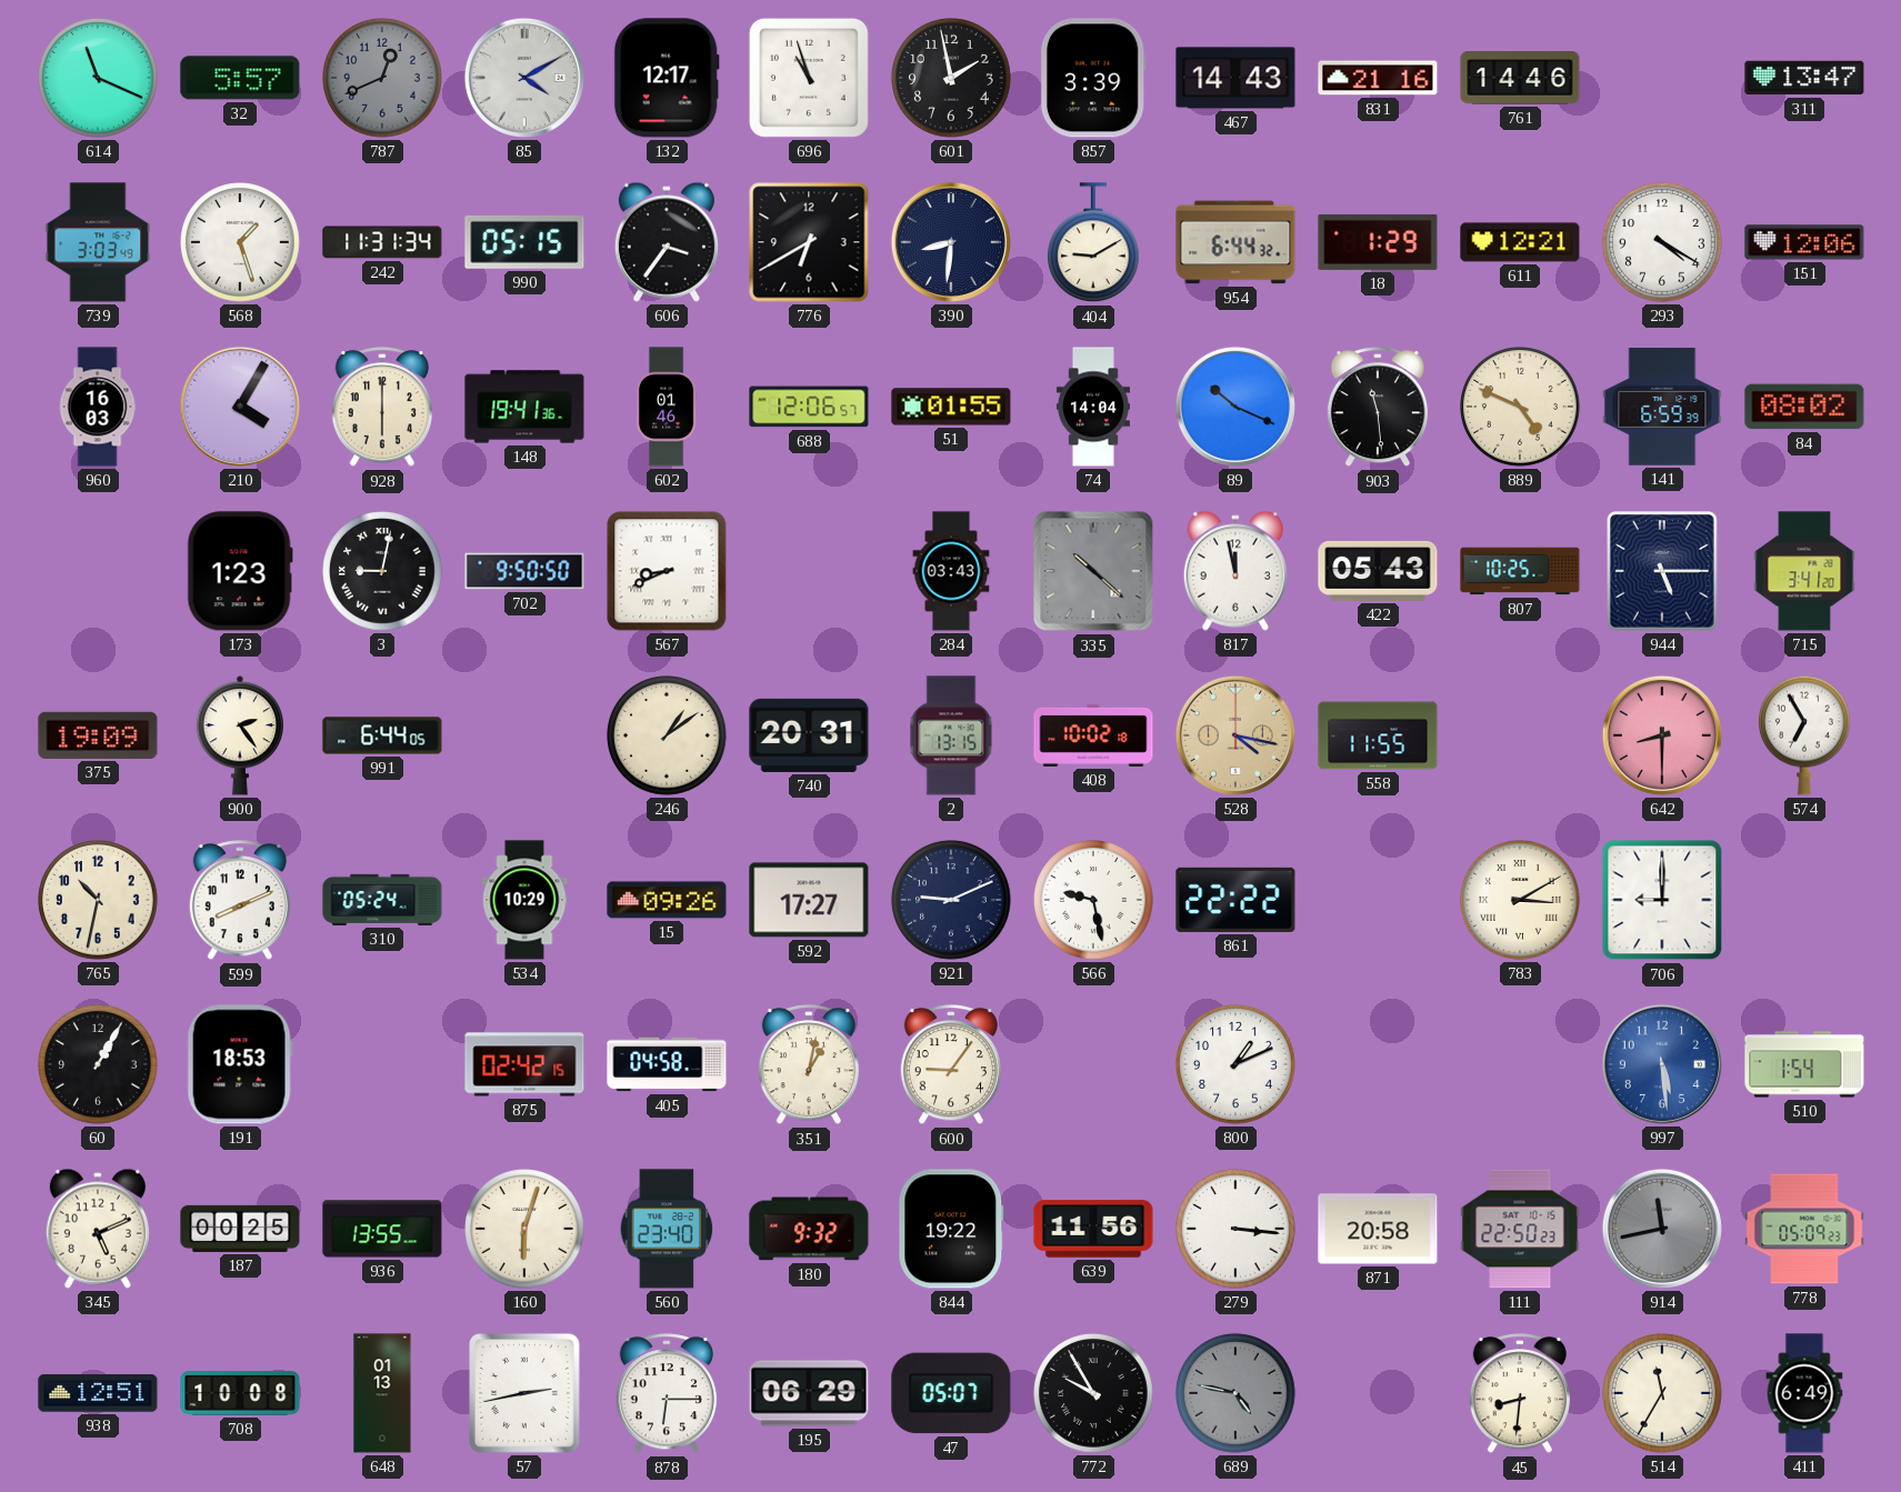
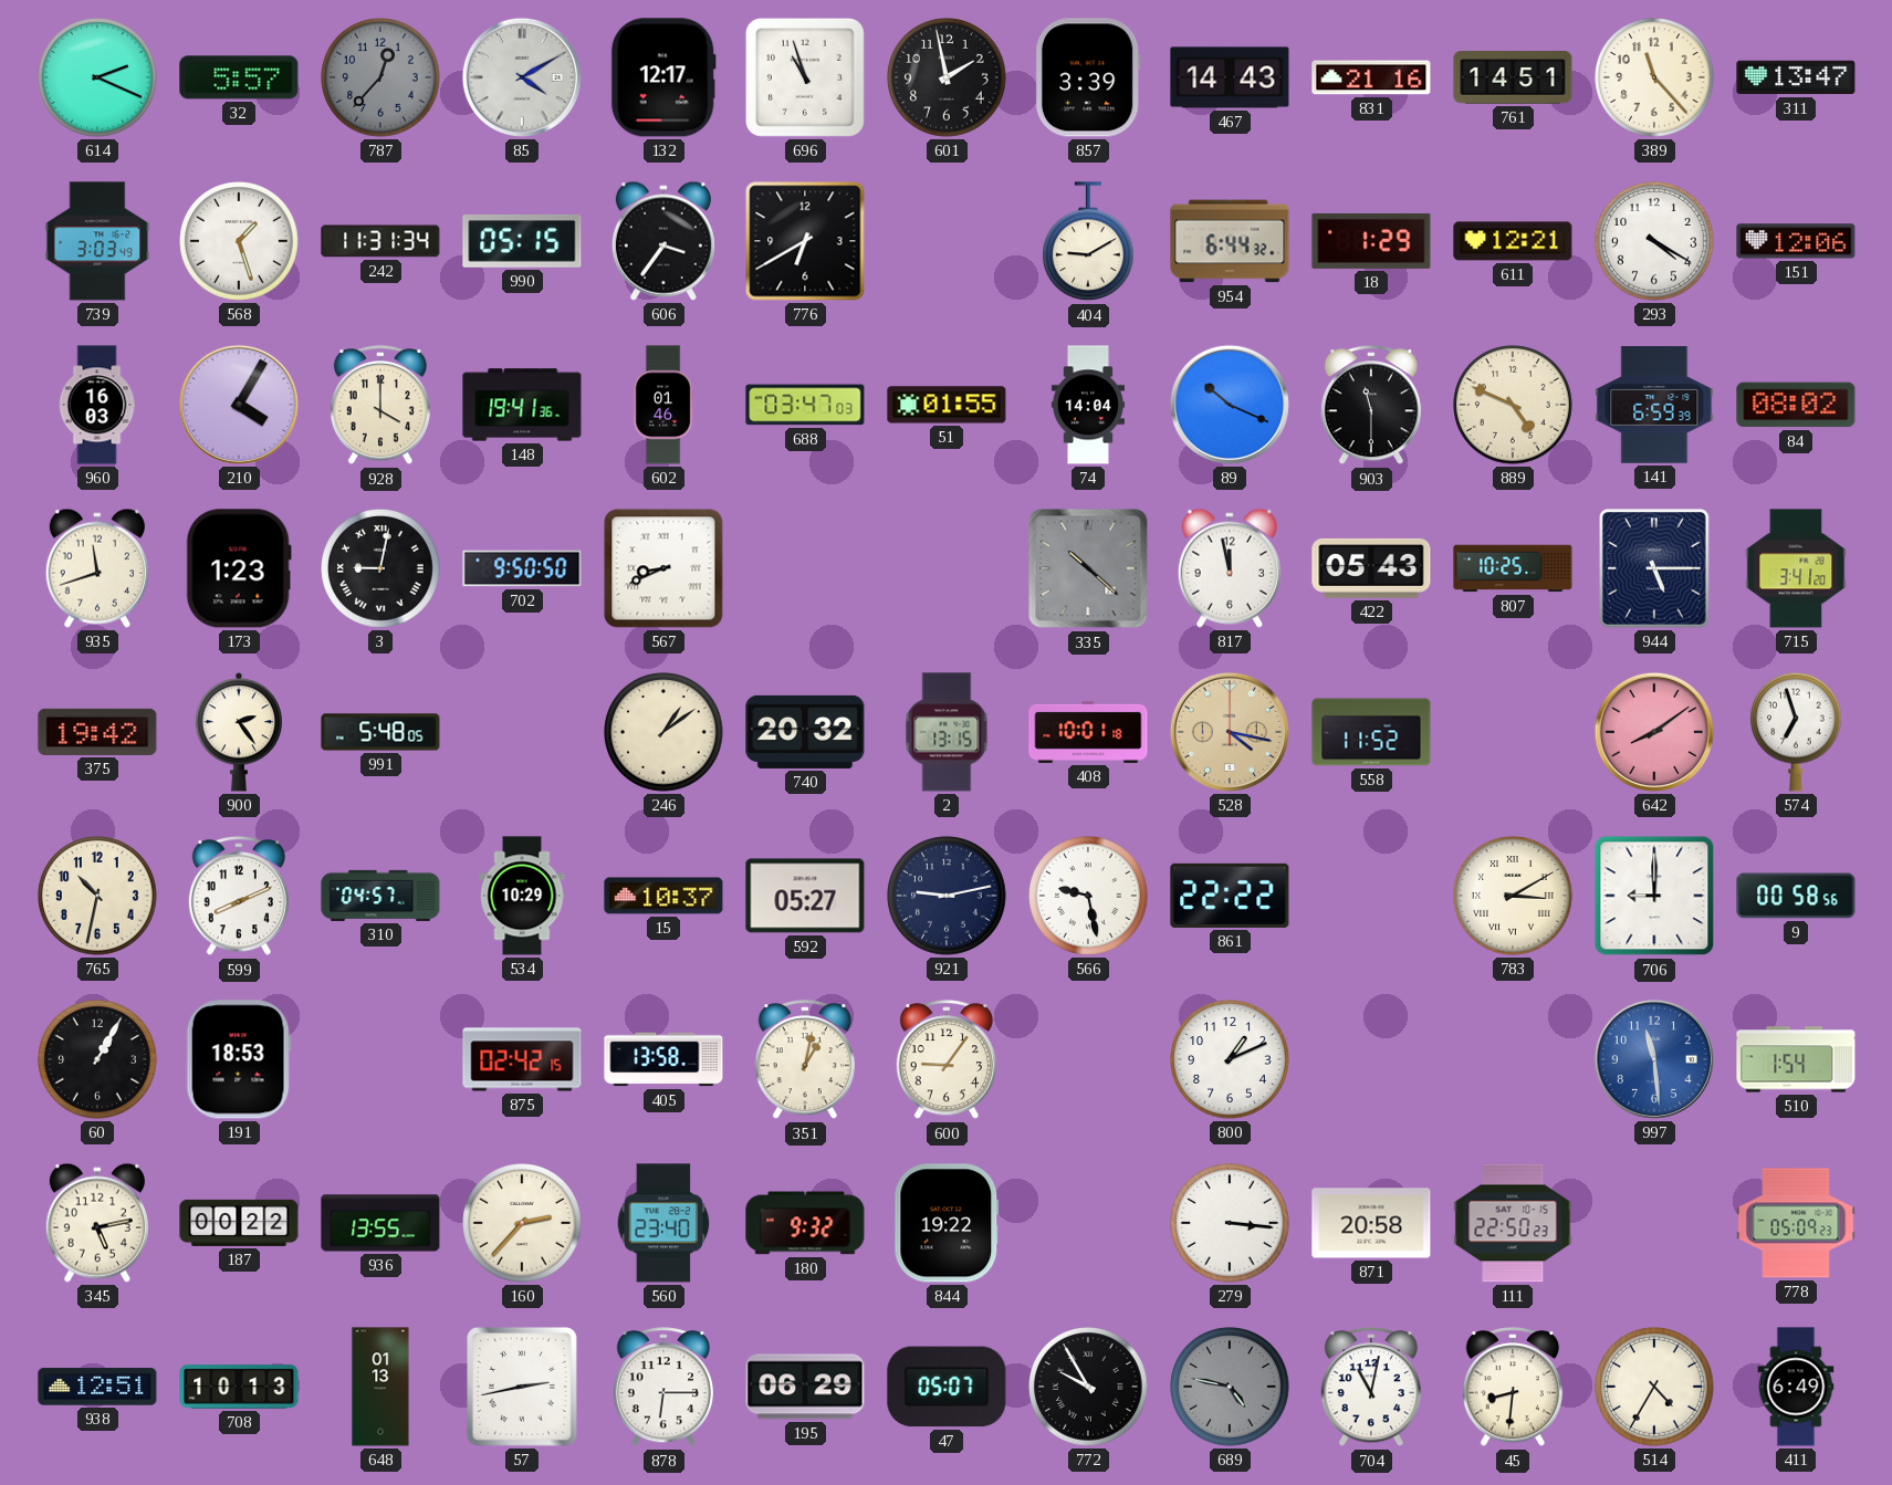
614: 11:19 -> 2:19 (97, 77)
787: 12:41 -> 12:37 (380, 77)
761: 14:46 -> 14:51 (1513, 77)
389: none -> 11:23 (1654, 77)
390: 8:31 -> none (951, 242)
928: 6:00 -> 4:00 (379, 406)
688: 12:06 -> 03:47 (805, 405)
903: 11:29 -> 11:30 (1370, 406)
935: none -> 11:42 (97, 568)
284: 03:43 -> none (951, 571)
375: 19:09 -> 19:42 (97, 732)
991: 6:44 -> 5:48 (380, 732)
740: 20:31 -> 20:32 (805, 732)
408: 10:02 -> 10:01 (1088, 732)
558: 11:55 -> 11:52 (1371, 732)
642: 8:30 -> 8:09 (1654, 732)
574: 6:55 -> 6:57 (1797, 732)
310: 05:24 -> 04:57 (380, 896)
15: 09:26 -> 10:37 (663, 896)
592: 17:27 -> 05:27 (805, 896)
921: 9:11 -> 9:13 (947, 896)
9: none -> 00:58 (1796, 896)
405: 04:58 -> 13:58 (663, 1059)
997: 5:29 -> 11:29 (1654, 1059)
345: 5:11 -> 5:13 (97, 1223)
187: 00:25 -> 00:22 (239, 1223)
160: 6:03 -> 2:37 (522, 1223)
639: 11:56 -> none (1093, 1229)
914: 11:43 -> none (1662, 1229)
708: 10:08 -> 10:13 (239, 1387)
704: none -> 11:02 (1370, 1388)
514: 11:35 -> 4:35 (1654, 1387)
